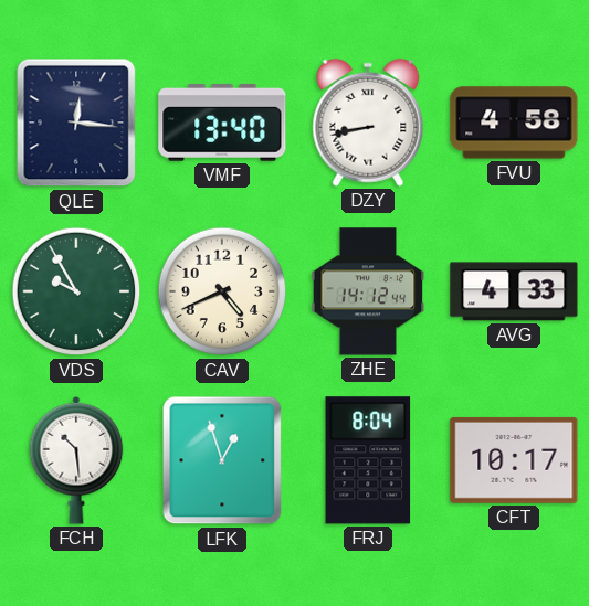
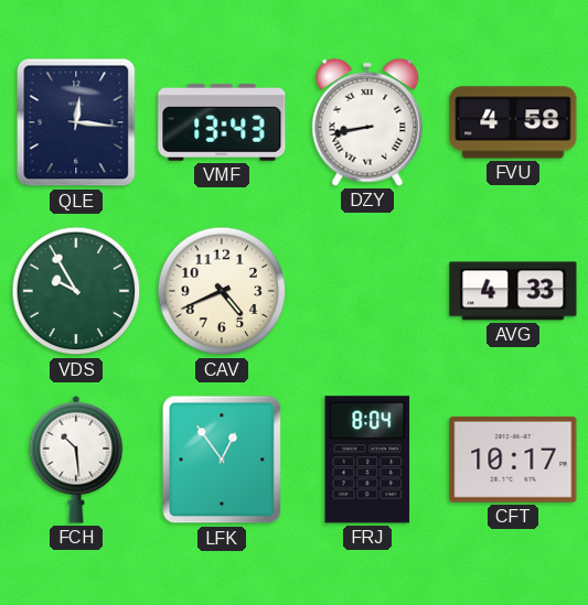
VMF: 13:40 -> 13:43 (222, 122)
ZHE: 14:12 -> none (368, 291)
LFK: 12:57 -> 12:54 (222, 460)
